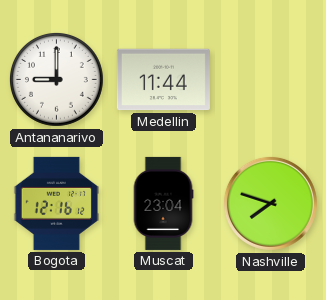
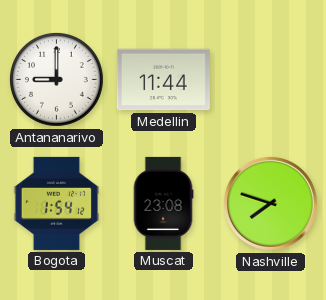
Bogota: 12:16 -> 1:54 (56, 203)
Muscat: 23:04 -> 23:08 (163, 203)
